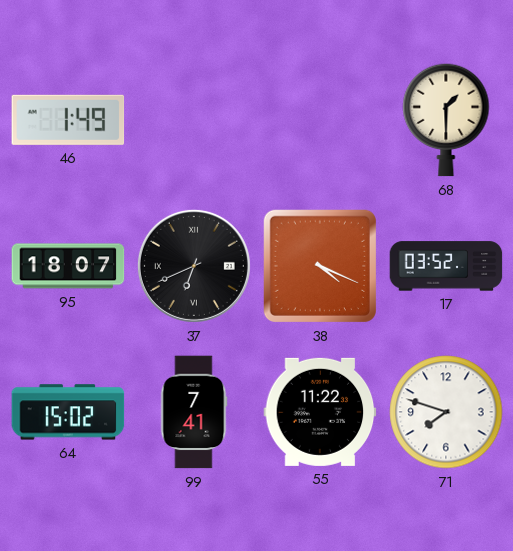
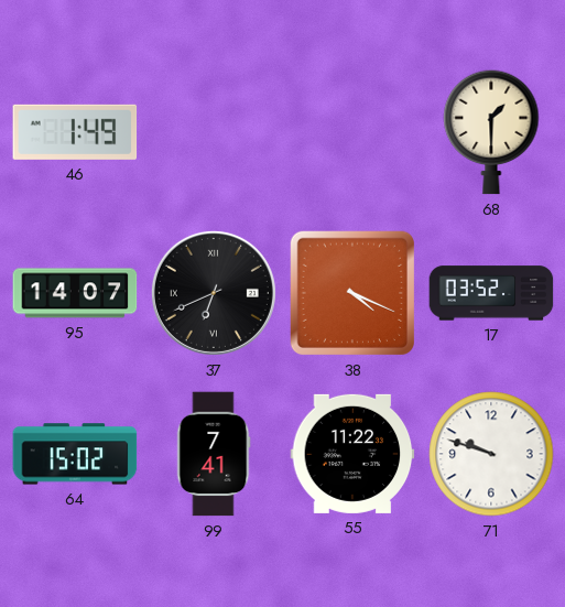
95: 18:07 -> 14:07 (75, 293)
71: 7:48 -> 9:48 (491, 454)
